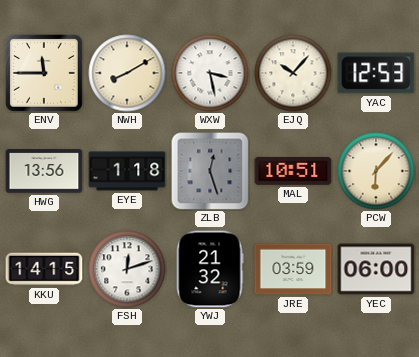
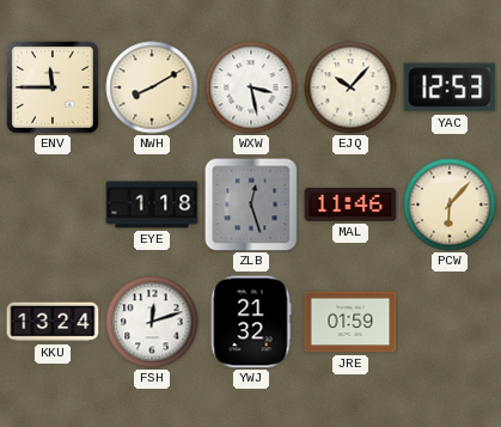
HWG: 13:56 -> none (44, 171)
MAL: 10:51 -> 11:46 (350, 205)
KKU: 14:15 -> 13:24 (53, 322)
JRE: 03:59 -> 01:59 (350, 322)
YEC: 06:00 -> none (376, 269)
